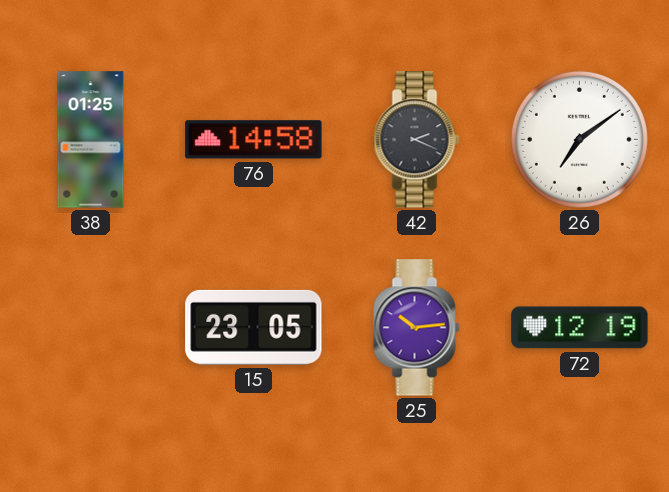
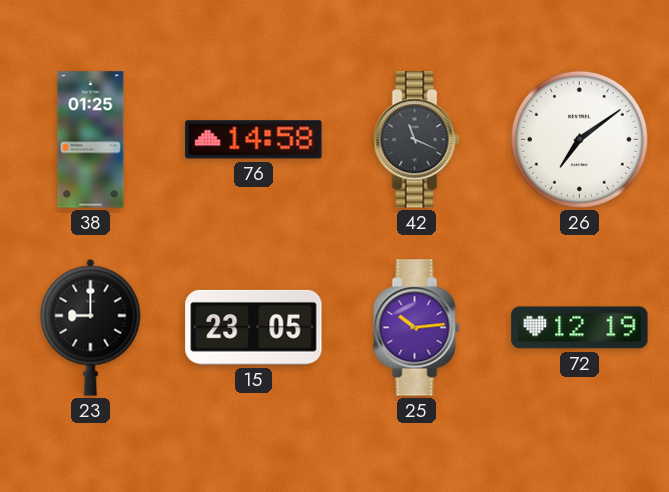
42: 2:19 -> 11:19 (417, 140)
23: none -> 9:00 (91, 327)
